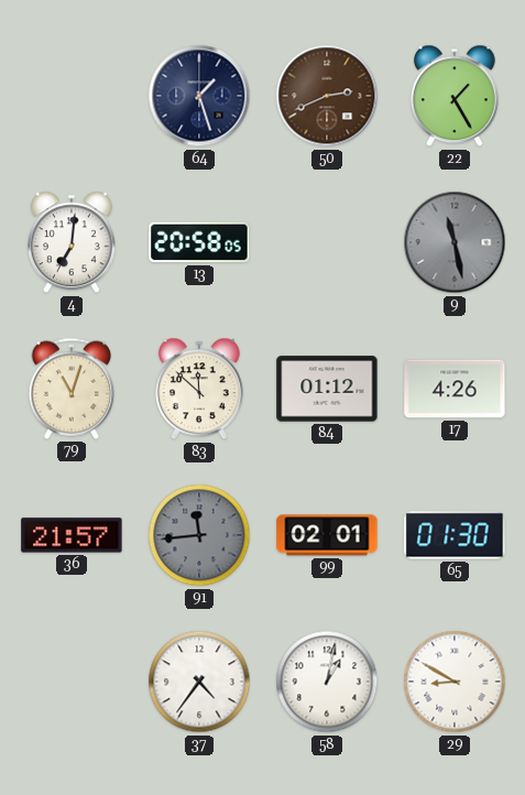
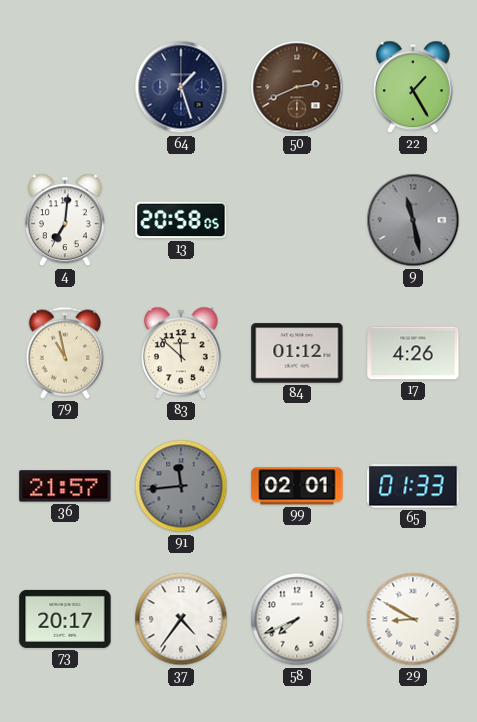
79: 11:03 -> 10:58 (65, 353)
65: 01:30 -> 01:33 (413, 486)
73: none -> 20:17 (65, 619)
58: 1:02 -> 7:41 (297, 619)
